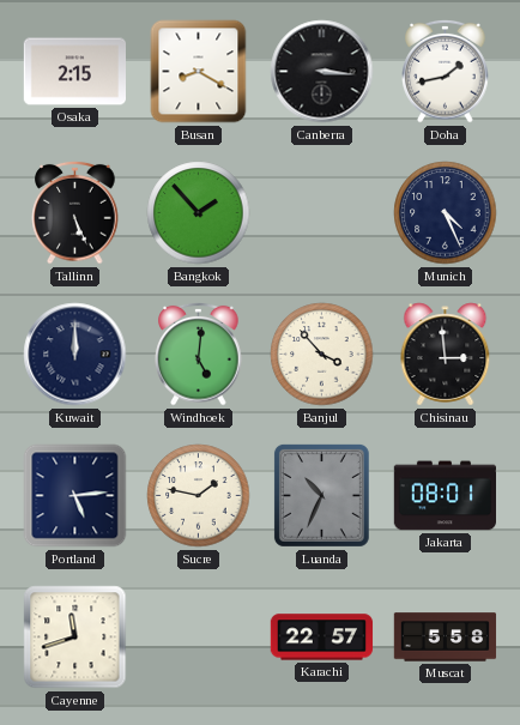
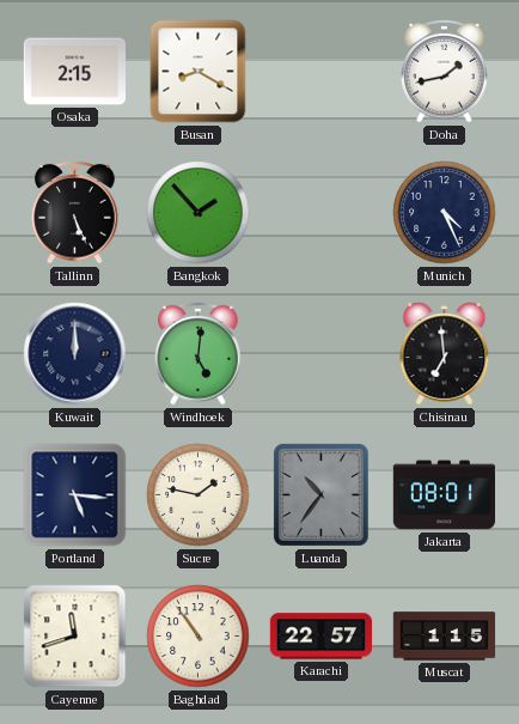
Canberra: 3:16 -> none (322, 72)
Banjul: 3:53 -> none (322, 355)
Chisinau: 2:59 -> 6:59 (445, 354)
Portland: 5:14 -> 5:16 (75, 495)
Luanda: 10:34 -> 10:36 (320, 494)
Baghdad: none -> 10:54 (199, 637)
Muscat: 5:58 -> 1:15 (445, 637)
